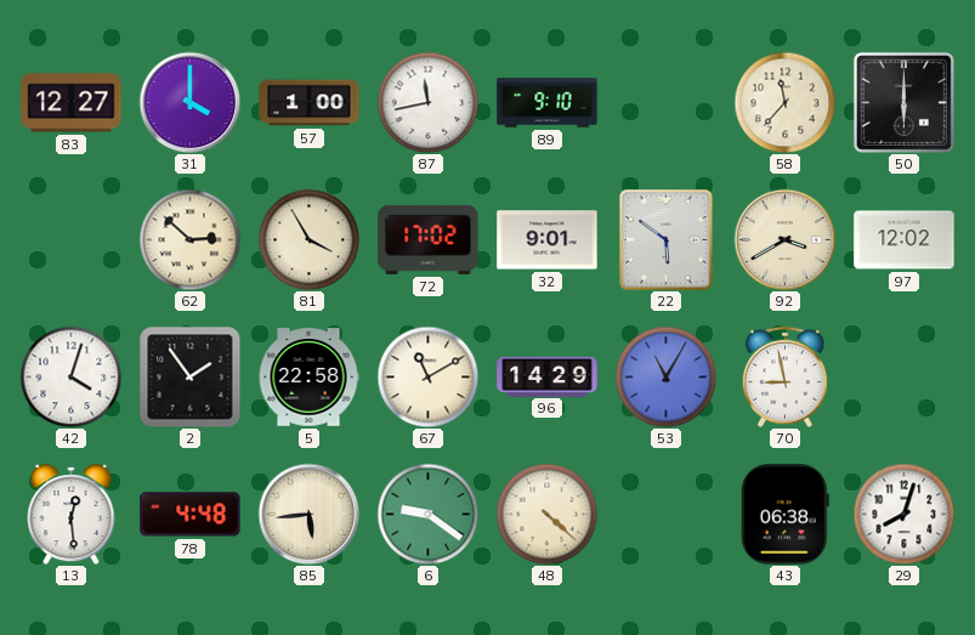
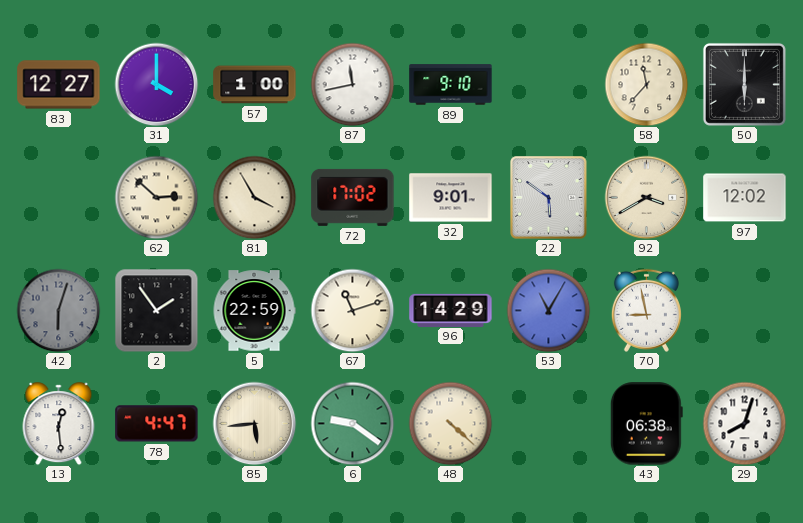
42: 4:03 -> 6:03 (58, 310)
42 dial: white -> grey (58, 310)
5: 22:58 -> 22:59 (254, 311)
67: 11:10 -> 11:12 (352, 310)
78: 4:48 -> 4:47 (157, 424)
